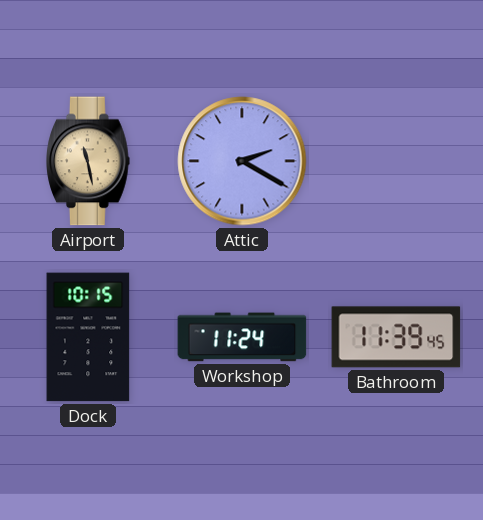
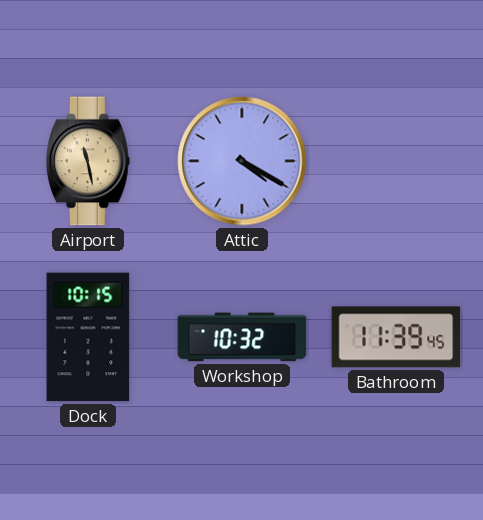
Attic: 2:20 -> 4:20 (242, 161)
Workshop: 11:24 -> 10:32 (242, 337)
